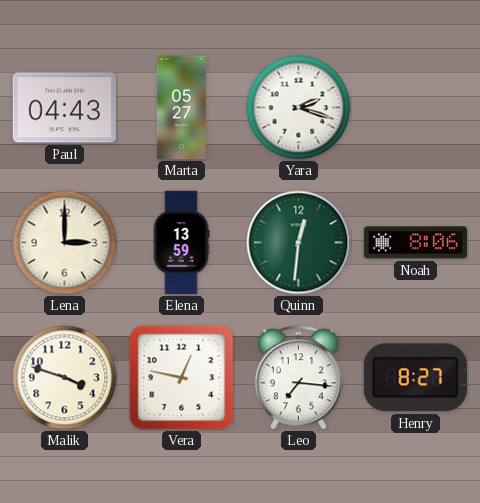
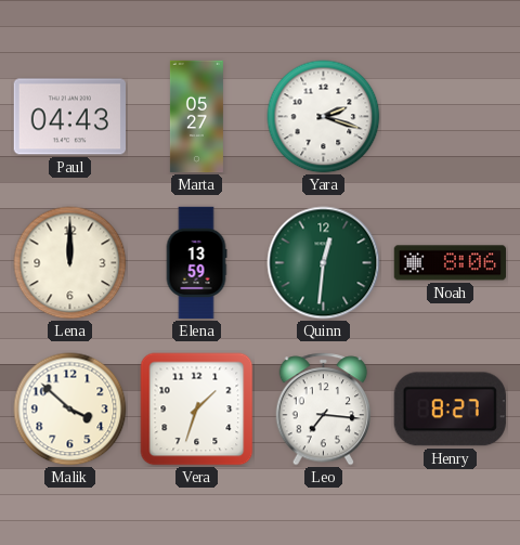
Lena: 3:00 -> 12:00 (70, 263)
Malik: 3:48 -> 3:52 (70, 410)
Vera: 12:47 -> 1:33 (197, 410)
